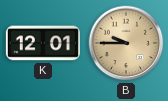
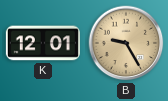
B: 9:45 -> 9:25 (126, 43)
